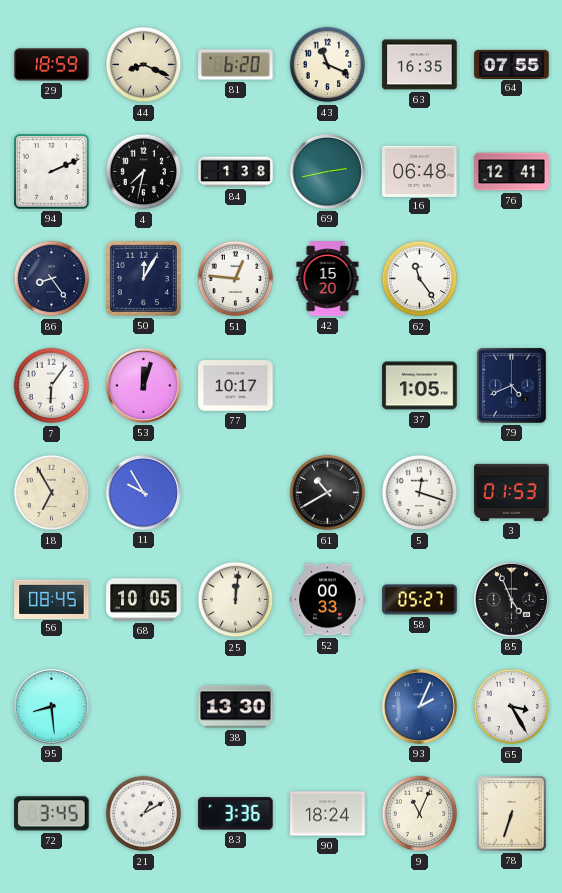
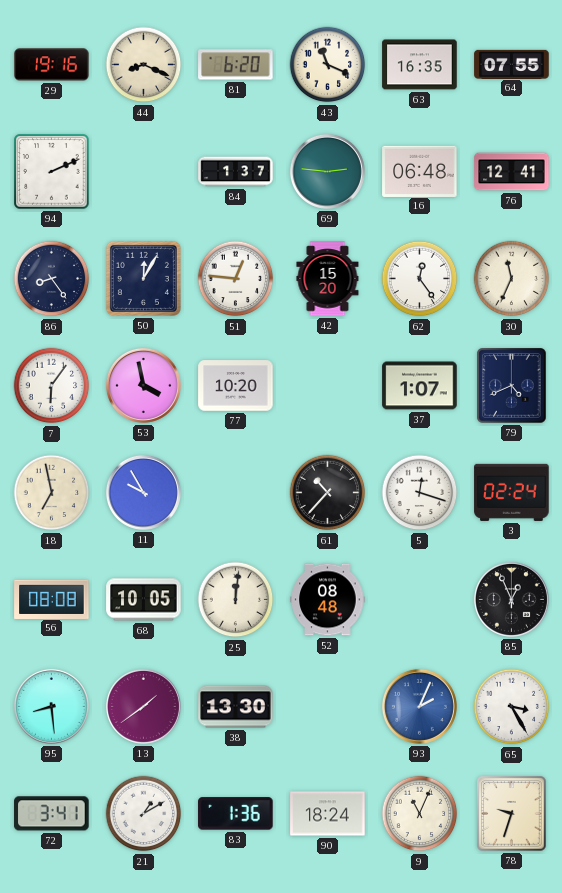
29: 18:59 -> 19:16 (52, 65)
4: 7:32 -> none (144, 172)
84: 1:38 -> 1:37 (236, 172)
69: 2:43 -> 2:46 (327, 171)
62: 11:24 -> 12:24 (420, 279)
30: none -> 11:34 (512, 279)
53: 12:03 -> 3:58 (143, 385)
77: 10:17 -> 10:20 (236, 386)
37: 1:05 -> 1:07 (420, 386)
18: 6:55 -> 6:58 (52, 493)
61: 10:40 -> 10:37 (328, 493)
3: 01:53 -> 02:24 (512, 492)
56: 08:45 -> 08:08 (52, 599)
52: 00:33 -> 08:48 (328, 600)
58: 05:27 -> none (420, 600)
85: 4:56 -> 12:56 (511, 599)
13: none -> 1:39 (143, 706)
72: 3:45 -> 3:41 (52, 814)
83: 3:36 -> 1:36 (236, 814)
78: 6:33 -> 9:33 (512, 814)
